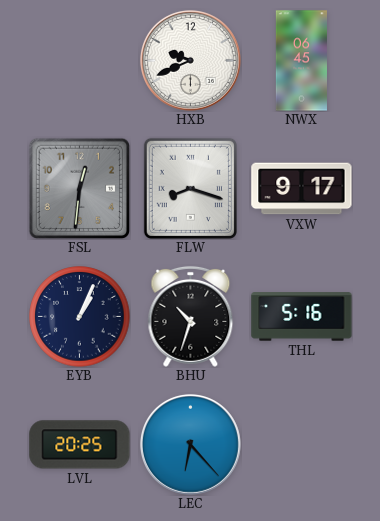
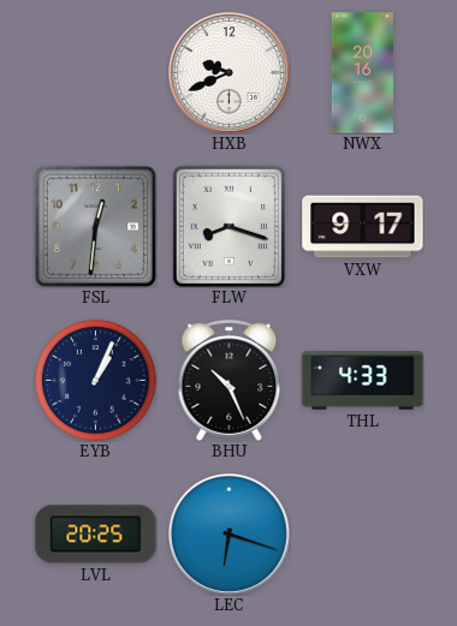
NWX: 06:45 -> 20:16 (362, 73)
BHU: 10:33 -> 10:26 (230, 380)
THL: 5:16 -> 4:33 (363, 381)
LEC: 6:23 -> 6:18 (228, 533)
